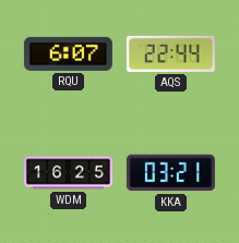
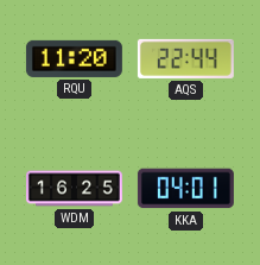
RQU: 6:07 -> 11:20 (74, 58)
KKA: 03:21 -> 04:01 (185, 189)
